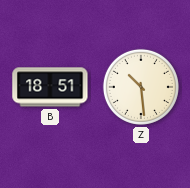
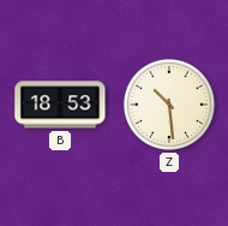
B: 18:51 -> 18:53 (60, 105)
